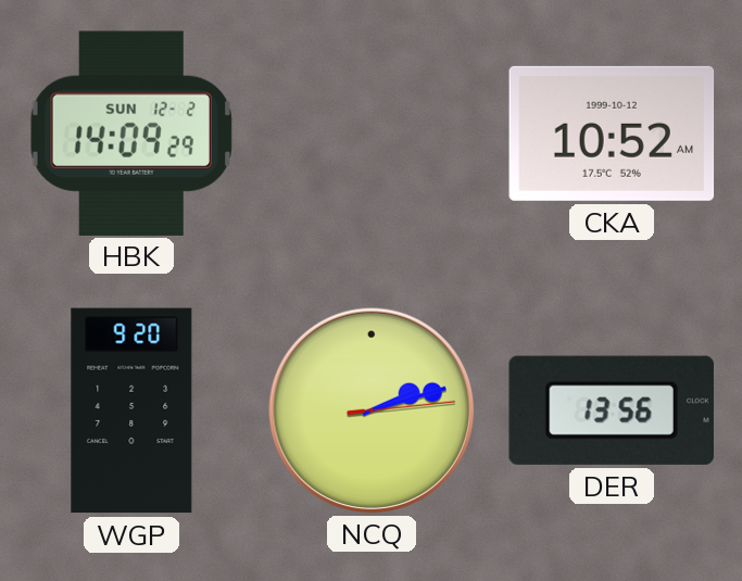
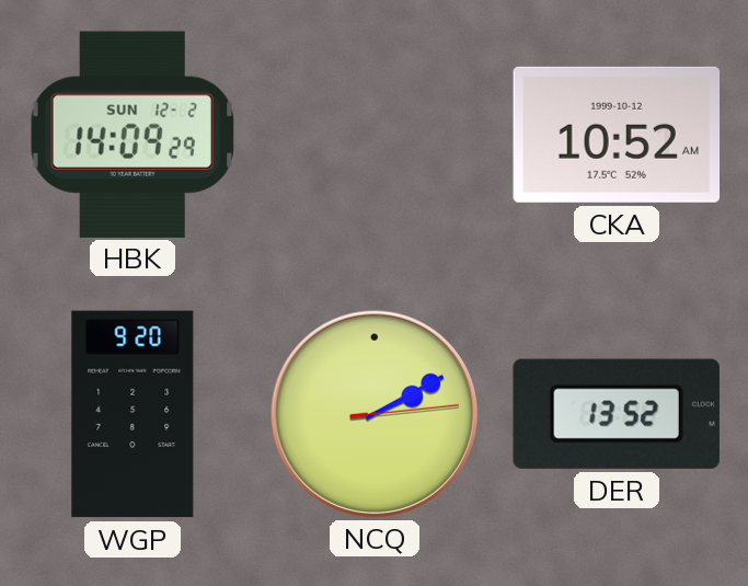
NCQ: 2:12 -> 2:10 (373, 413)
DER: 13:56 -> 13:52 (617, 414)
